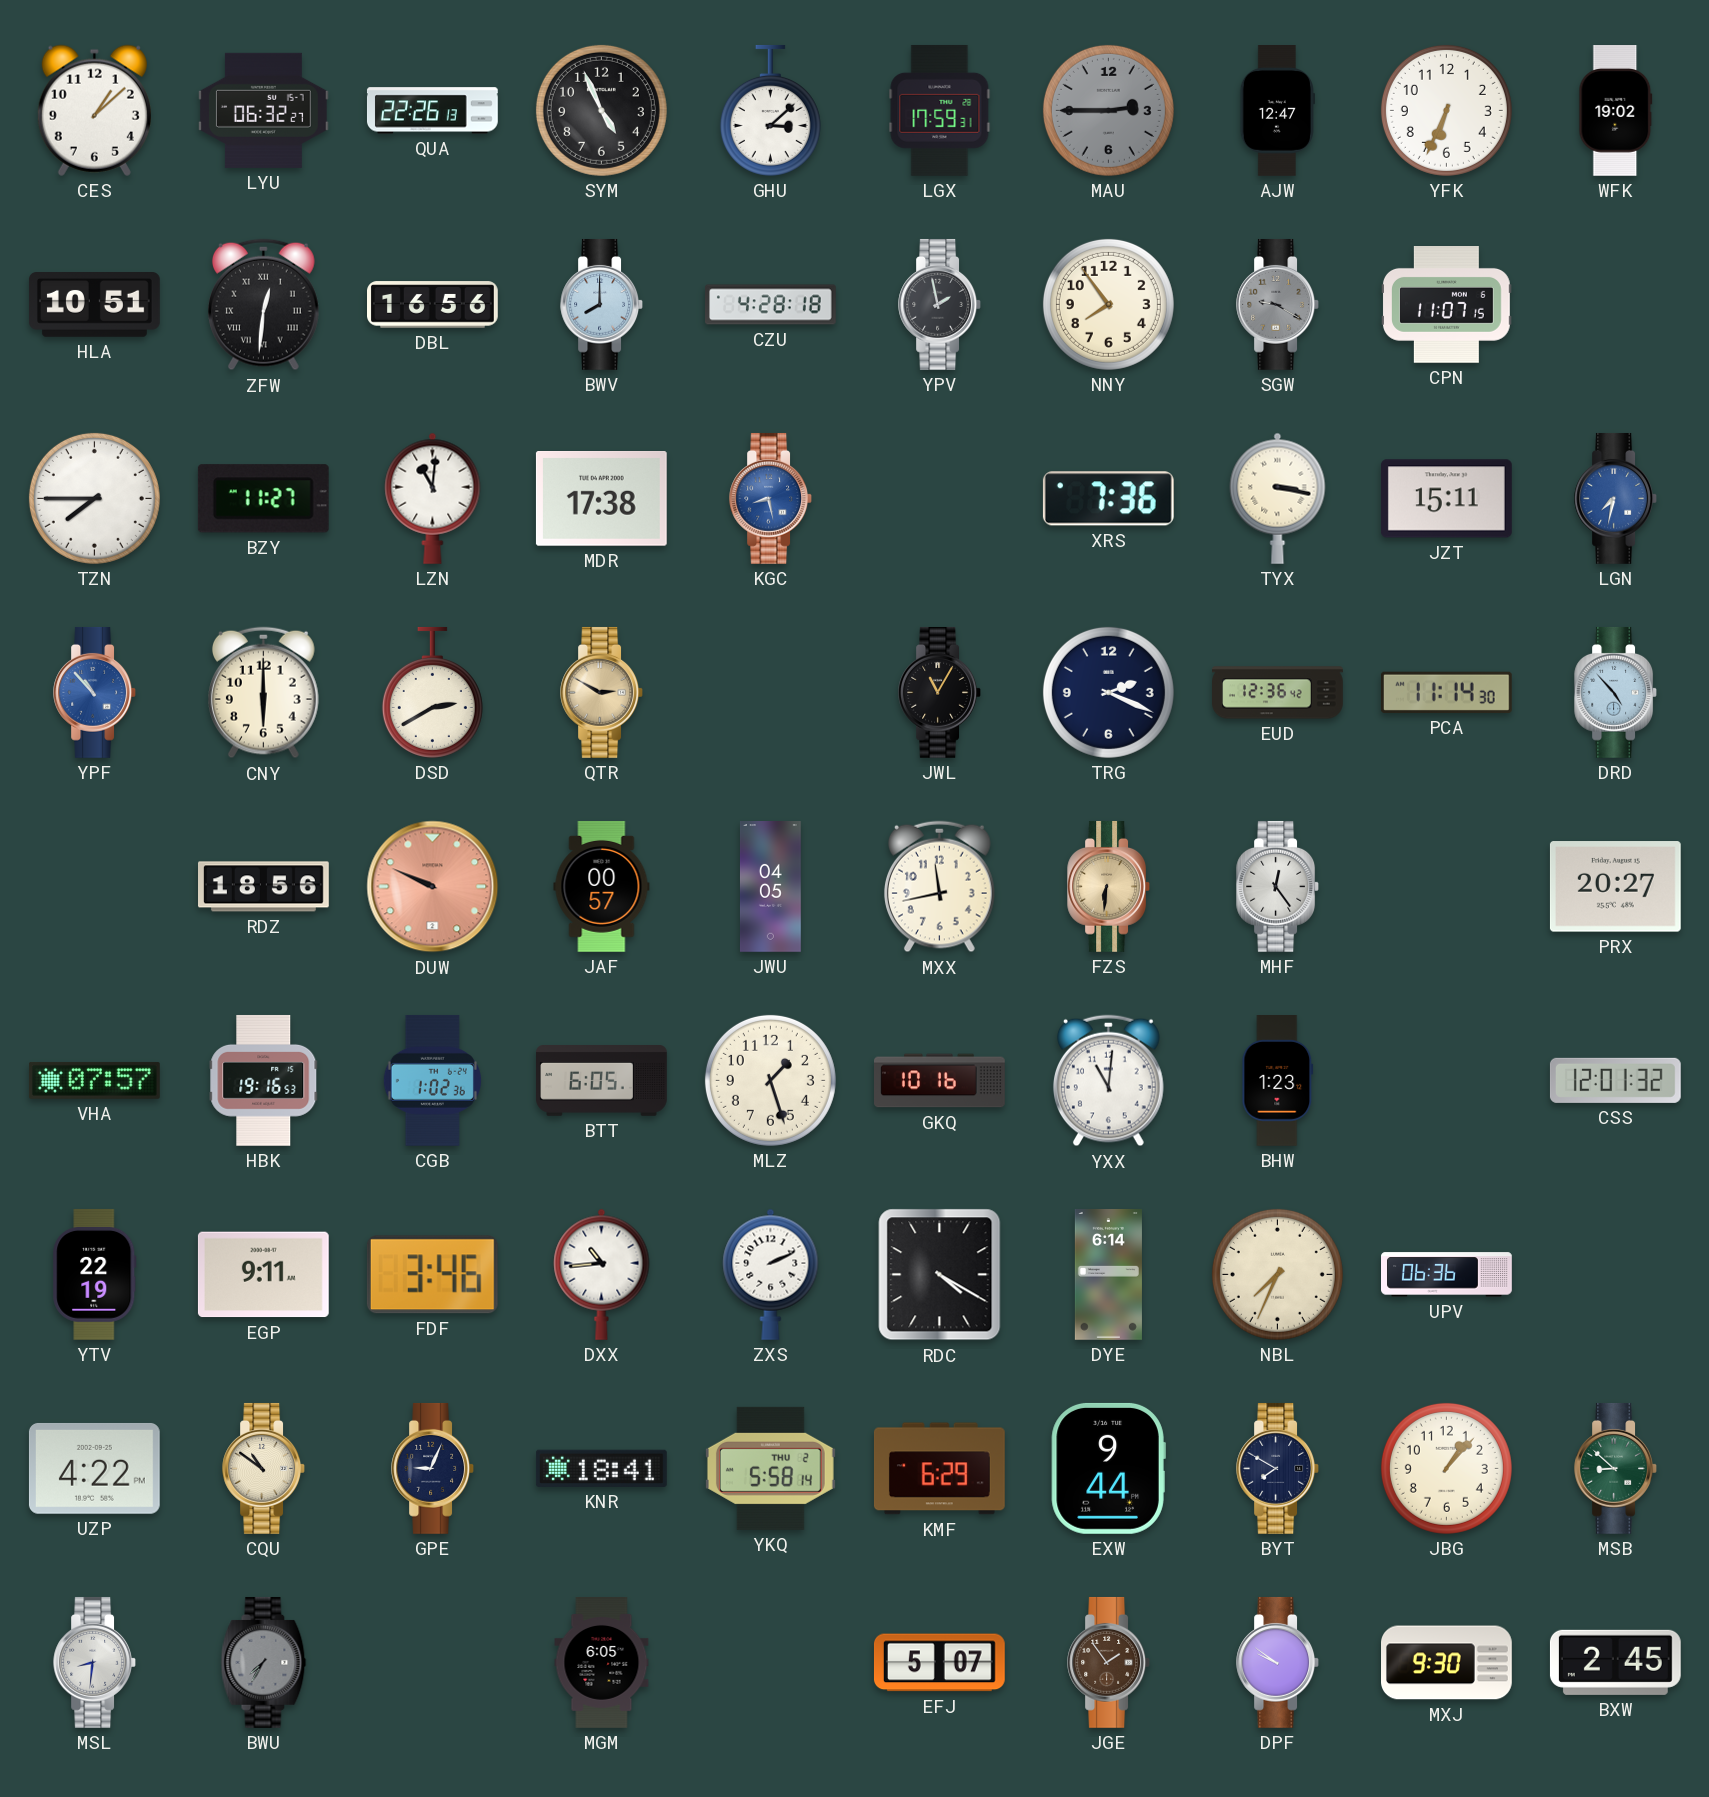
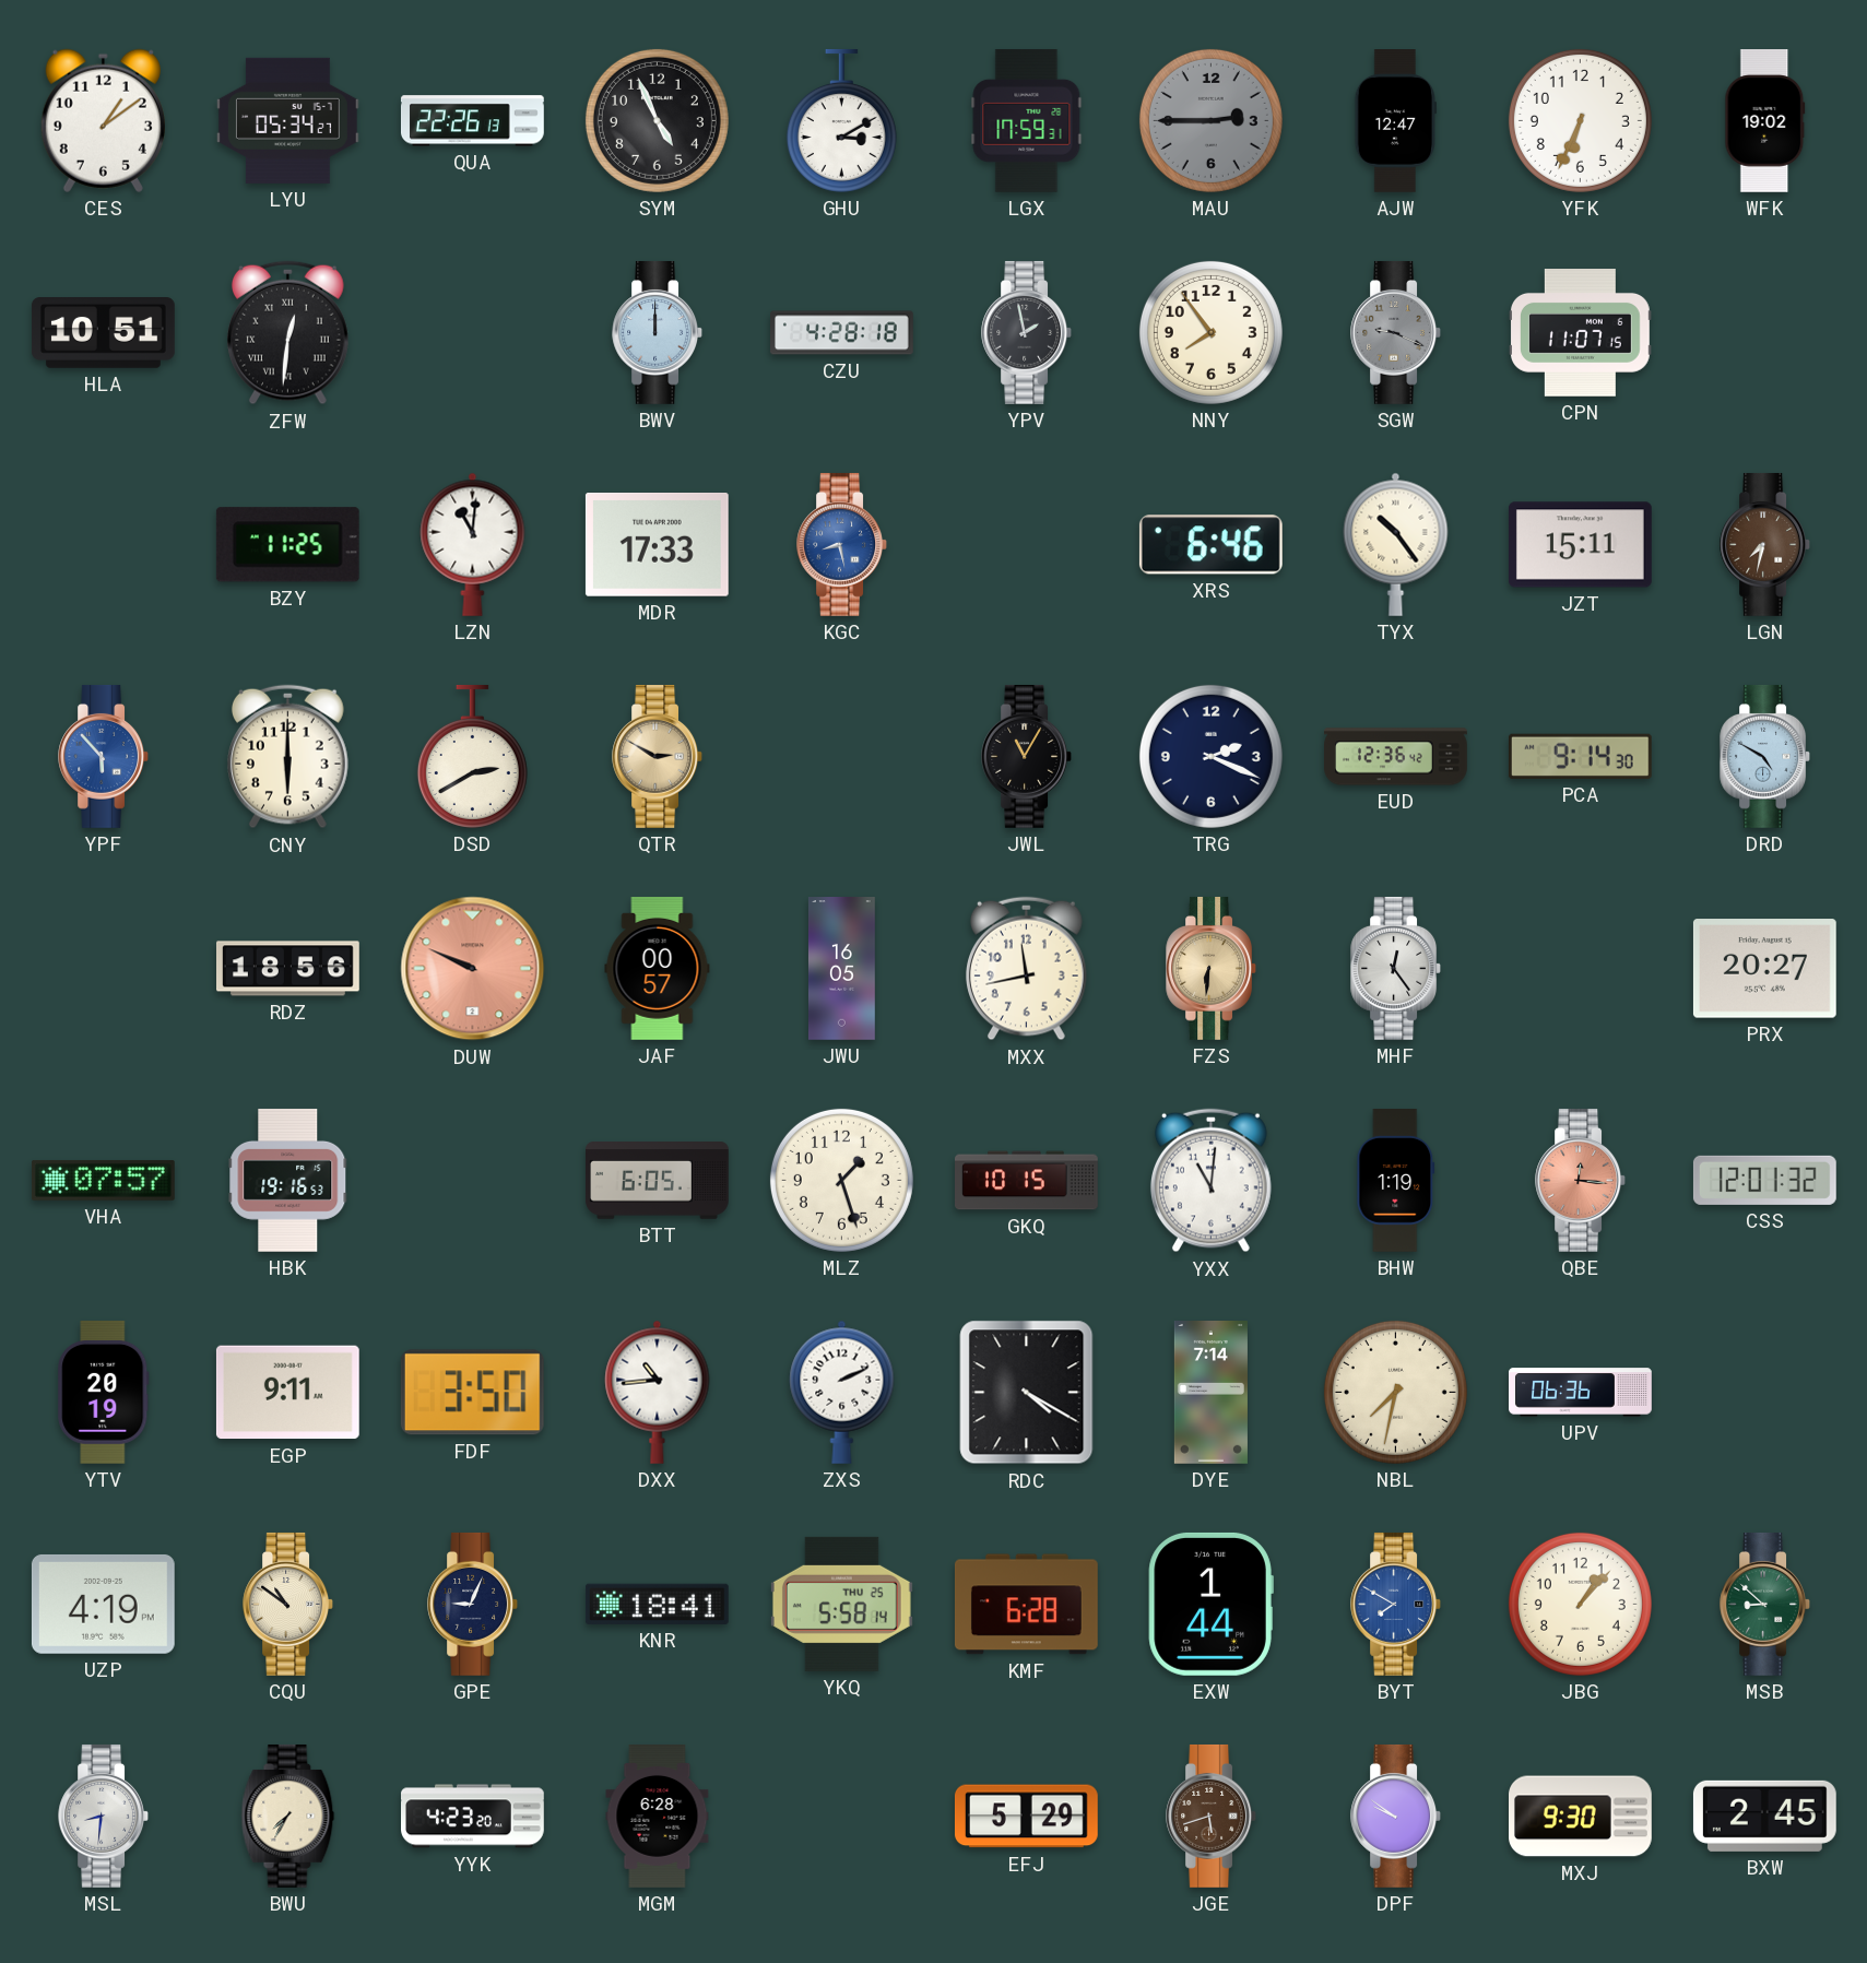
CES: 1:08 -> 1:09 (103, 120)
LYU: 06:32 -> 05:34 (287, 120)
GHU: 3:08 -> 3:10 (841, 120)
DBL: 16:56 -> none (433, 305)
BWV: 8:00 -> 12:00 (657, 332)
SGW: 9:20 -> 9:19 (1395, 332)
TZN: 7:45 -> none (94, 498)
BZY: 11:27 -> 11:25 (287, 545)
MDR: 17:38 -> 17:33 (657, 545)
XRS: 7:36 -> 6:46 (1210, 545)
TYX: 3:17 -> 10:24 (1396, 544)
LGN dial: blue -> brown (1764, 544)
YPF: 10:53 -> 5:53 (103, 756)
PCA: 11:14 -> 9:14 (1580, 756)
DRD: 4:53 -> 4:50 (1764, 756)
JWU: 04:05 -> 16:05 (842, 969)
CGB: 1:02 -> none (432, 1080)
GKQ: 10:16 -> 10:15 (1027, 1181)
BHW: 1:23 -> 1:19 (1396, 1181)
QBE: none -> 12:16 (1580, 1180)
YTV: 22:19 -> 20:19 (104, 1392)
FDF: 3:46 -> 3:50 (472, 1393)
DYE: 6:14 -> 7:14 (1210, 1393)
NBL: 7:34 -> 7:32 (1395, 1392)
UZP: 4:22 -> 4:19 (103, 1604)
YKQ date: THU 2 -> THU 25 (841, 1604)
KMF: 6:29 -> 6:28 (1026, 1605)
EXW: 9:44 -> 1:44 (1210, 1604)
BYT dial: navy -> blue (1395, 1604)
BWU dial: grey -> cream (288, 1816)
YYK: none -> 4:23 (473, 1817)
MGM: 6:05 -> 6:28 (658, 1817)
EFJ: 5:07 -> 5:29 (1026, 1817)
JGE: 1:54 -> 5:42 (1210, 1816)
